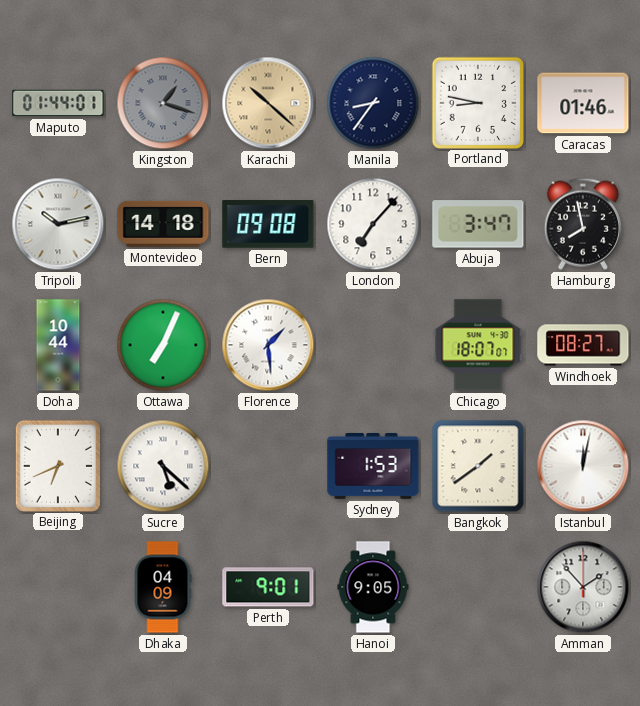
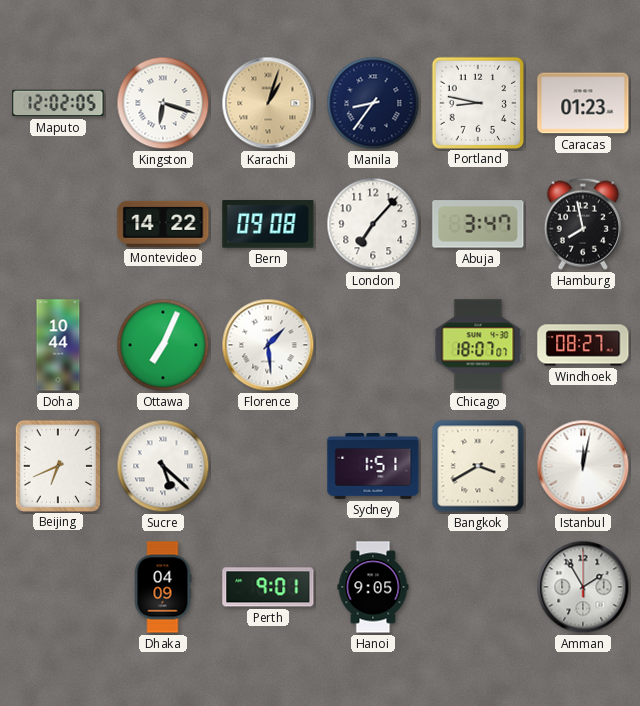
Maputo: 01:44 -> 12:02 (58, 103)
Kingston: 1:18 -> 6:18 (163, 103)
Kingston dial: grey -> white (163, 103)
Karachi: 10:22 -> 1:03 (268, 103)
Caracas: 01:46 -> 01:23 (583, 103)
Tripoli: 10:13 -> none (58, 224)
Montevideo: 14:18 -> 14:22 (163, 224)
Sydney: 1:53 -> 1:51 (373, 466)
Bangkok: 1:39 -> 3:40 (478, 466)
Amman: 1:53 -> 1:55 (583, 587)
